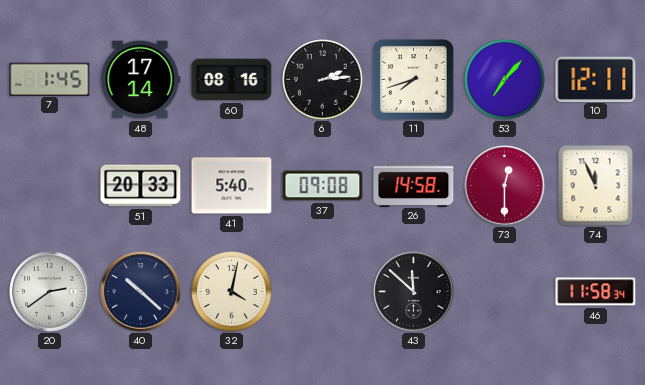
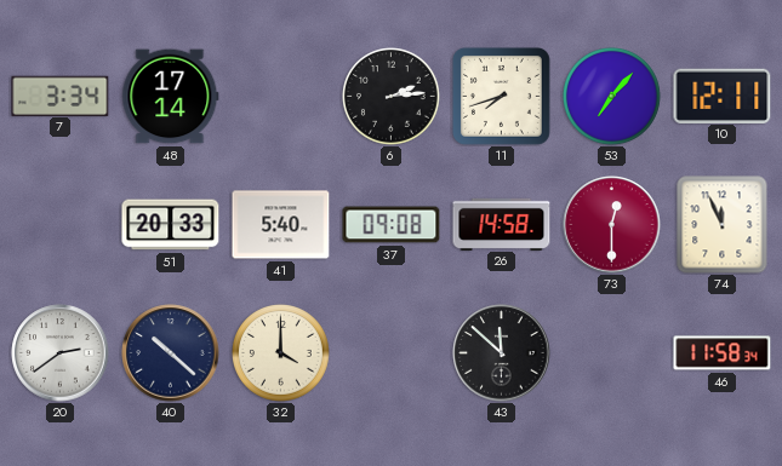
7: 1:45 -> 3:34 (61, 96)
60: 08:16 -> none (232, 80)
32: 4:02 -> 4:00 (281, 353)
